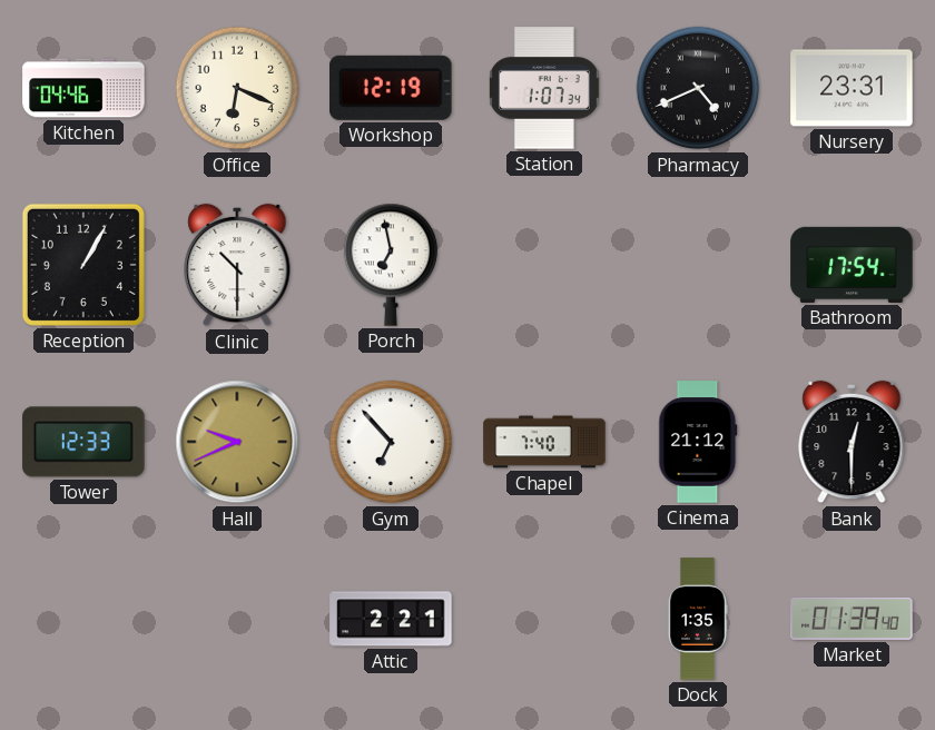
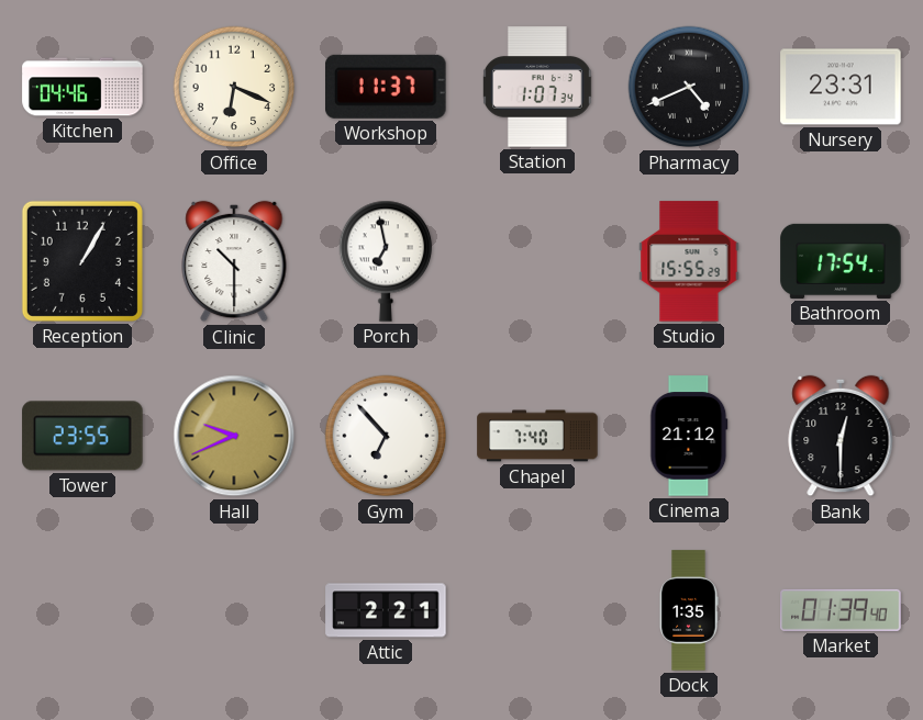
Workshop: 12:19 -> 11:37 (387, 87)
Studio: none -> 15:55 (689, 261)
Tower: 12:33 -> 23:55 (82, 436)
